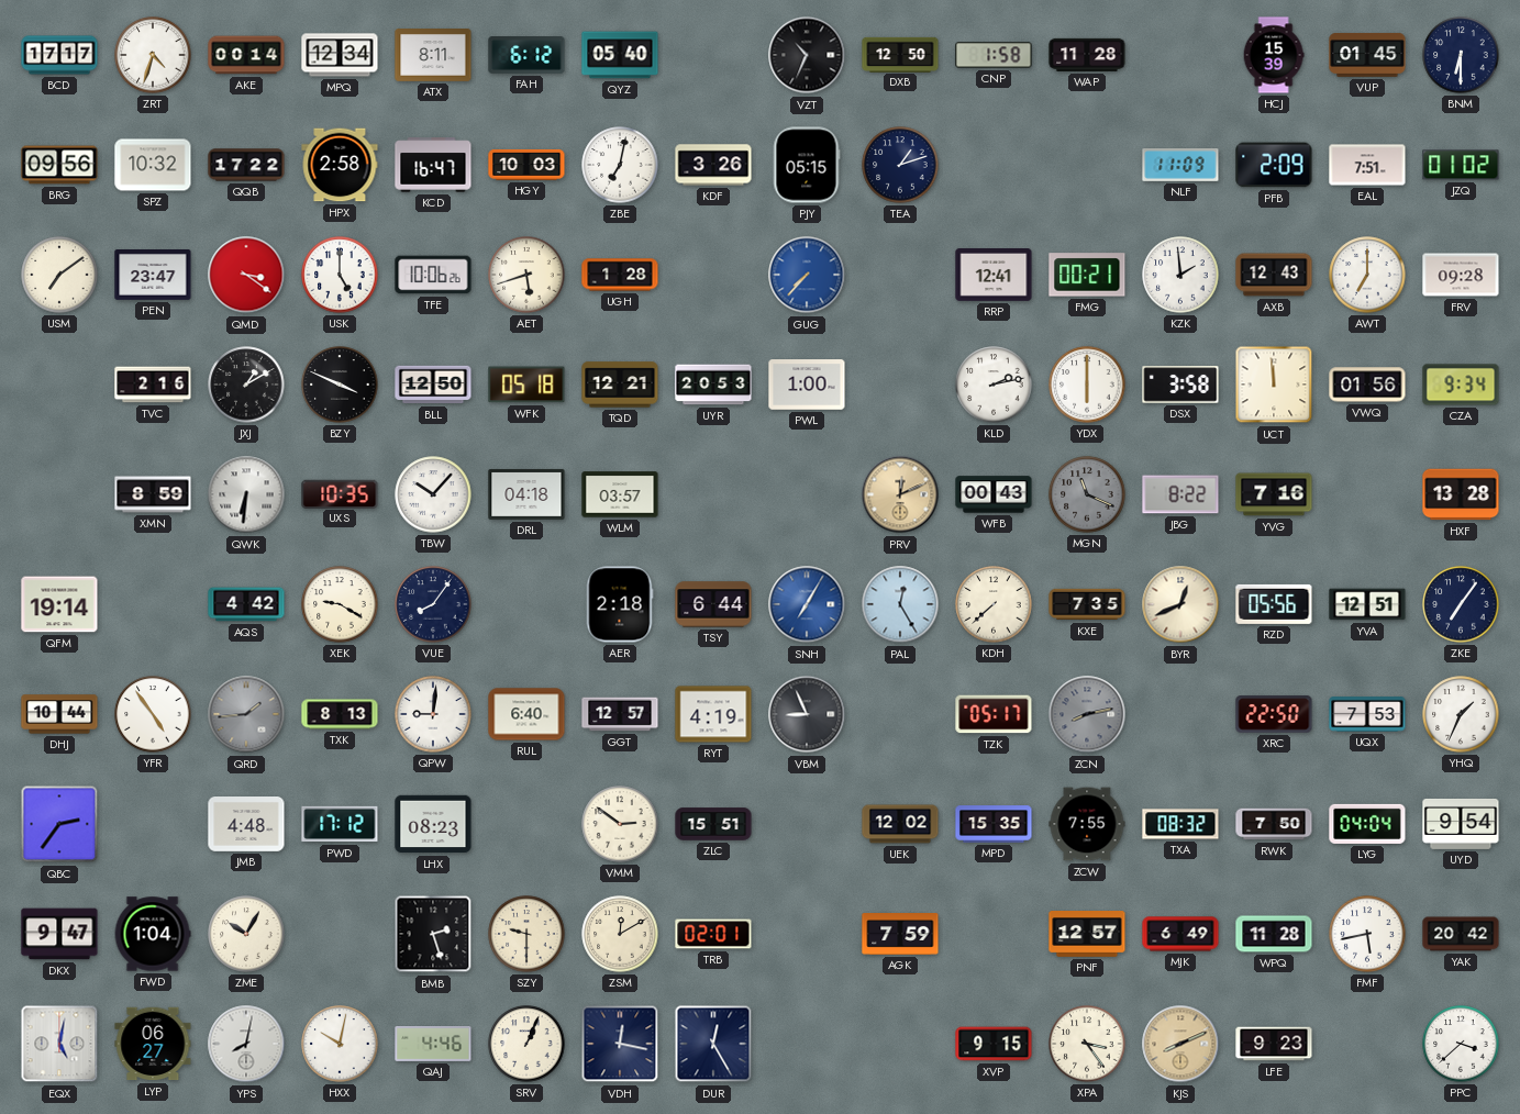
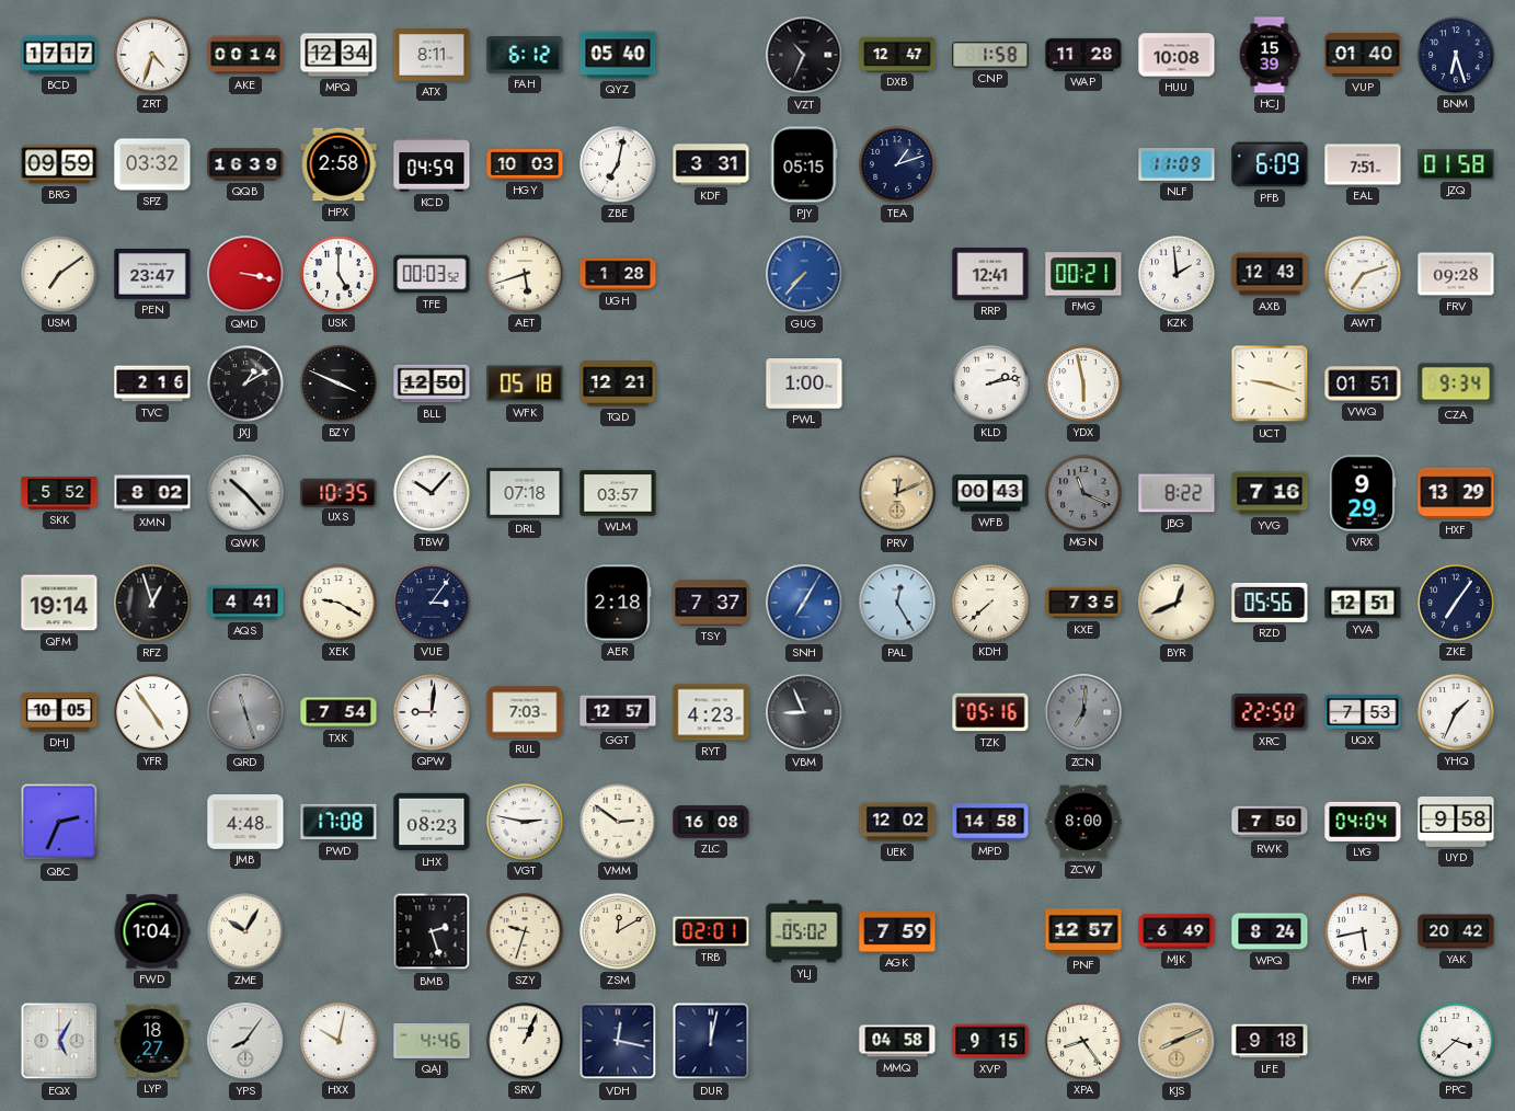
DXB: 12:50 -> 12:47 (897, 54)
HUU: none -> 10:08 (1177, 55)
VUP: 01:45 -> 01:40 (1363, 55)
BNM: 6:30 -> 6:27 (1456, 55)
BRG: 09:56 -> 09:59 (59, 164)
SPZ: 10:32 -> 03:32 (152, 164)
QQB: 17:22 -> 16:39 (245, 164)
KCD: 16:47 -> 04:59 (432, 164)
KDF: 3:26 -> 3:31 (711, 164)
PFB: 2:09 -> 6:09 (1270, 164)
JZQ: 01:02 -> 01:58 (1456, 164)
QMD: 3:21 -> 3:17 (245, 274)
TFE: 10:06 -> 00:03 (432, 274)
AWT: 7:00 -> 7:12 (1363, 274)
UYR: 20:53 -> none (713, 385)
YDX: 6:00 -> 5:58 (1083, 383)
DSX: 3:58 -> none (1180, 385)
UCT: 11:59 -> 9:18 (1270, 383)
VWQ: 01:56 -> 01:51 (1363, 383)
SKK: none -> 5:52 (59, 493)
XMN: 8:59 -> 8:02 (152, 493)
QWK: 6:31 -> 10:23 (245, 493)
DRL: 04:18 -> 07:18 (525, 493)
VRX: none -> 9:29 (1363, 493)
HXF: 13:28 -> 13:29 (1456, 493)
RFZ: none -> 12:57 (152, 603)
AQS: 4:42 -> 4:41 (245, 603)
VUE: 8:06 -> 3:06 (432, 603)
TSY: 6:44 -> 7:37 (711, 603)
DHJ: 10:44 -> 10:05 (59, 712)
QRD: 1:44 -> 11:27 (245, 712)
TXK: 8:13 -> 7:54 (338, 712)
RUL: 6:40 -> 7:03 (525, 712)
RYT: 4:19 -> 4:23 (711, 712)
TZK: 05:17 -> 05:16 (990, 712)
ZCN: 8:13 -> 7:01 (1083, 712)
QBC: 2:36 -> 2:34 (59, 822)
PWD: 17:12 -> 17:08 (338, 822)
VGT: none -> 2:47 (525, 822)
ZLC: 15:51 -> 16:08 (711, 822)
MPD: 15:35 -> 14:58 (990, 822)
ZCW: 7:55 -> 8:00 (1083, 822)
TXA: 08:32 -> none (1180, 824)
UYD: 9:54 -> 9:58 (1456, 822)
DKX: 9:47 -> none (59, 934)
SZY: 9:30 -> 9:33 (525, 931)
YLJ: none -> 05:02 (804, 931)
WPQ: 11:28 -> 8:24 (1270, 931)
EQX: 5:02 -> 5:05 (59, 1041)
LYP: 06:27 -> 18:27 (152, 1041)
YPS: 8:02 -> 8:06 (245, 1041)
DUR: 12:25 -> 12:02 (711, 1041)
MMQ: none -> 04:58 (897, 1041)
XPA: 3:24 -> 8:24 (1083, 1041)
LFE: 9:23 -> 9:18 (1270, 1041)
